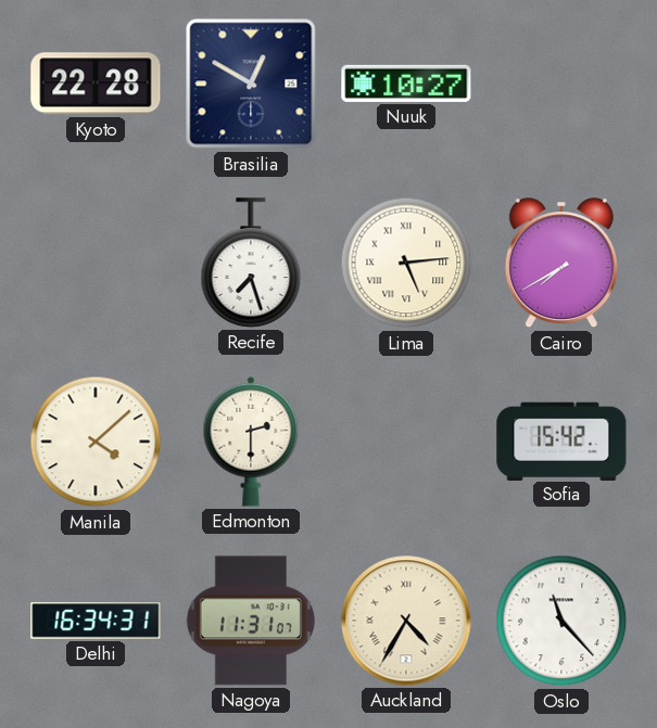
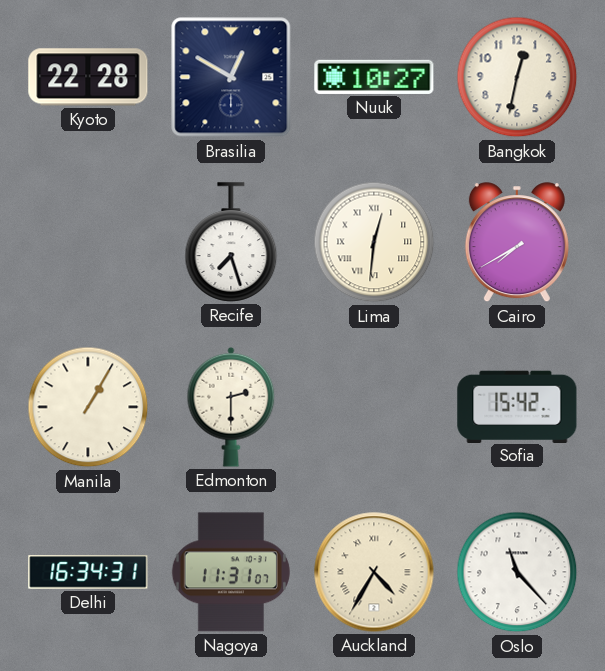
Bangkok: none -> 12:32 (517, 77)
Lima: 5:14 -> 12:31 (374, 242)
Manila: 4:08 -> 1:05 (88, 407)
